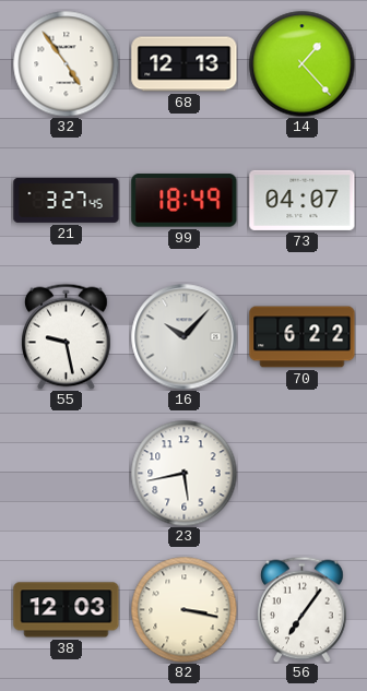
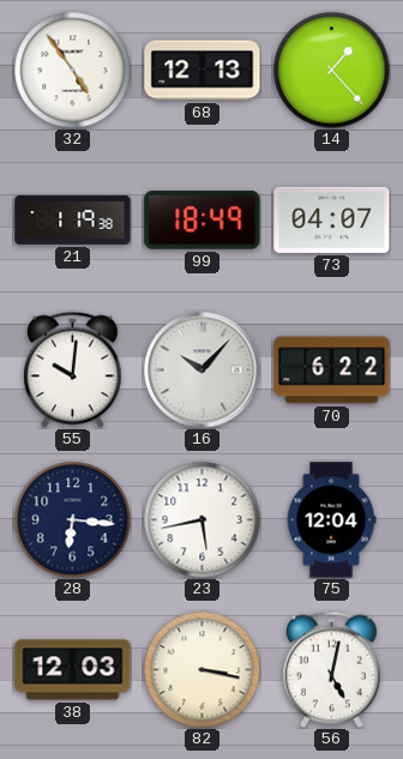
21: 3:27 -> 1:19 (73, 219)
55: 9:28 -> 10:01 (73, 369)
28: none -> 6:16 (72, 519)
75: none -> 12:04 (331, 520)
56: 7:06 -> 5:02 (332, 669)
